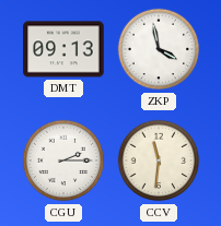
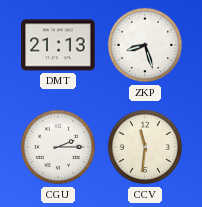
DMT: 09:13 -> 21:13 (58, 45)
ZKP: 3:58 -> 8:27 (145, 45)
